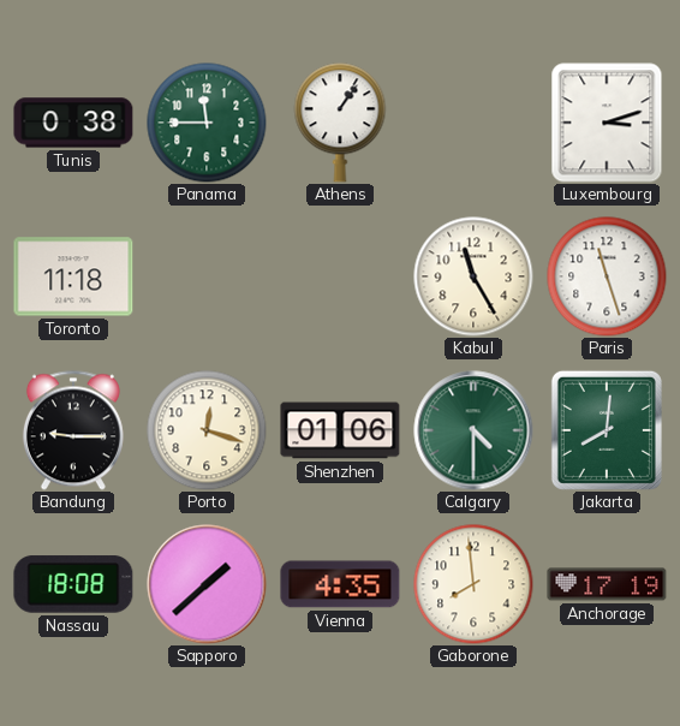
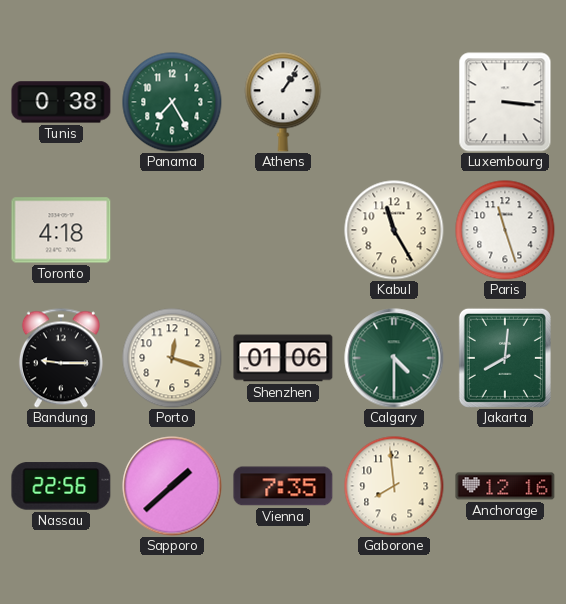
Panama: 11:45 -> 7:25 (172, 102)
Luxembourg: 3:12 -> 3:16 (505, 102)
Toronto: 11:18 -> 4:18 (61, 230)
Nassau: 18:08 -> 22:56 (61, 486)
Vienna: 4:35 -> 7:35 (283, 486)
Anchorage: 17:19 -> 12:16 (505, 486)
